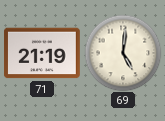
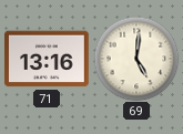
71: 21:19 -> 13:16 (48, 59)
